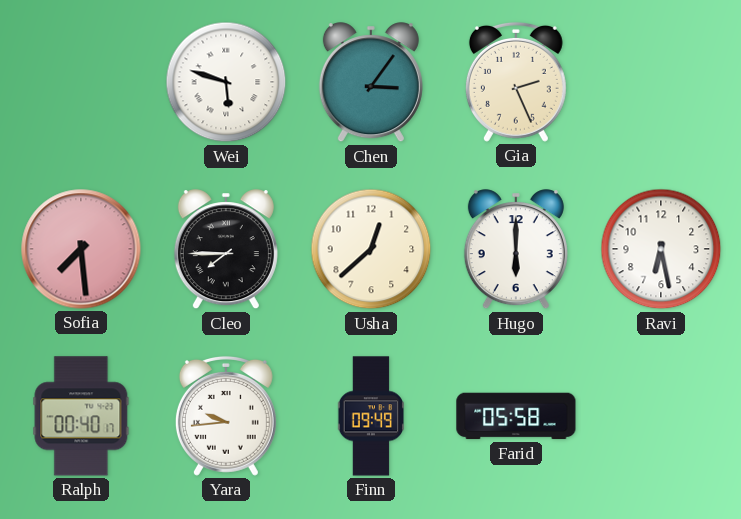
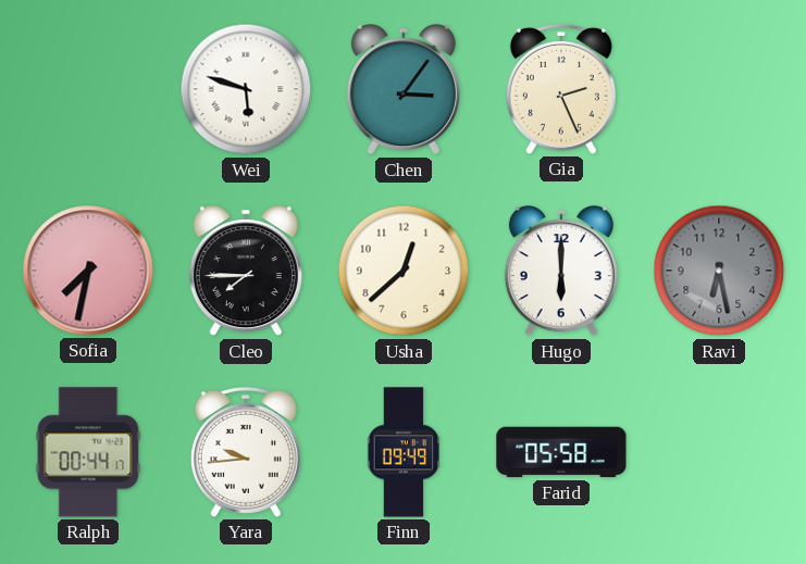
Sofia: 7:29 -> 7:32 (88, 271)
Ravi dial: white -> grey (719, 271)
Ralph: 00:40 -> 00:44 (88, 452)
